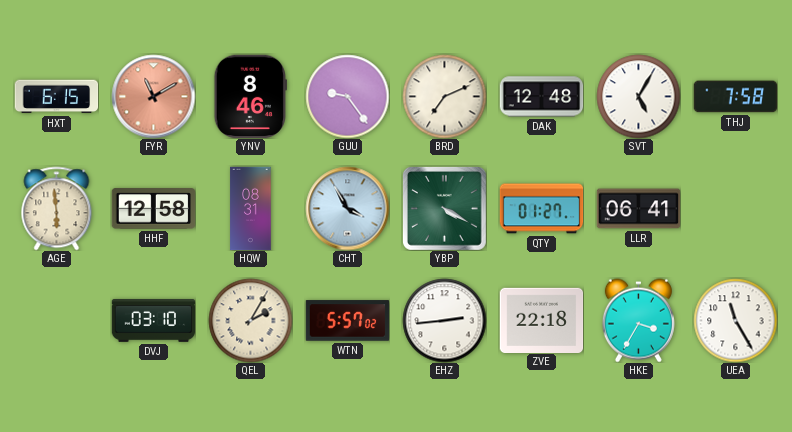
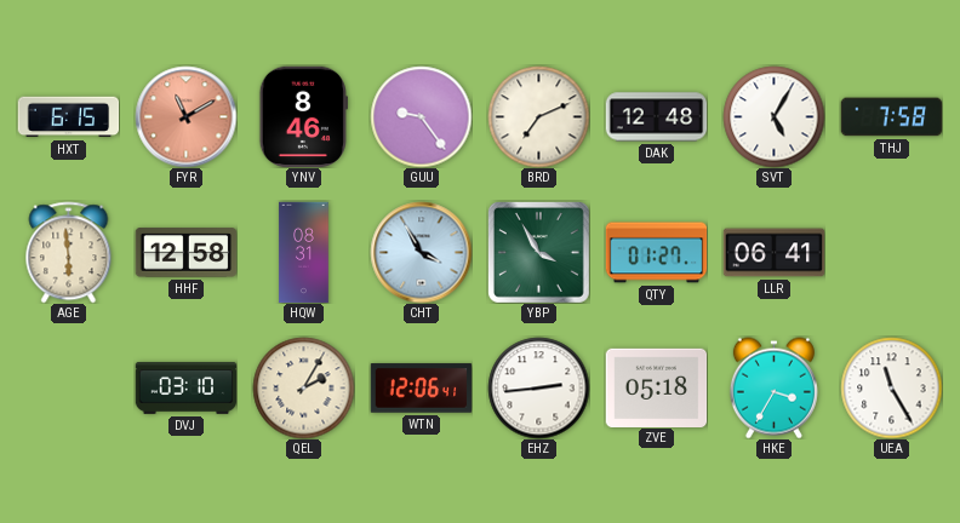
YBP: 4:20 -> 3:55 (538, 252)
WTN: 5:57 -> 12:06 (421, 389)
ZVE: 22:18 -> 05:18 (656, 387)
